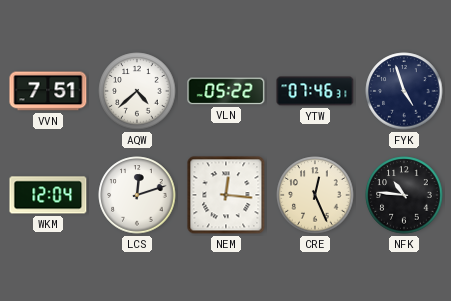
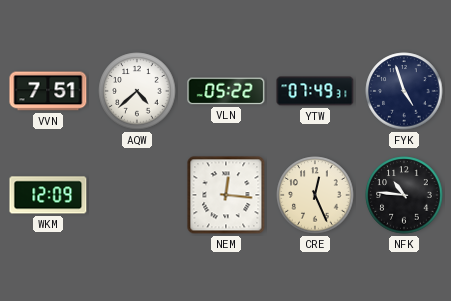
YTW: 07:46 -> 07:49 (315, 91)
WKM: 12:04 -> 12:09 (48, 195)
LCS: 12:12 -> none (137, 195)
